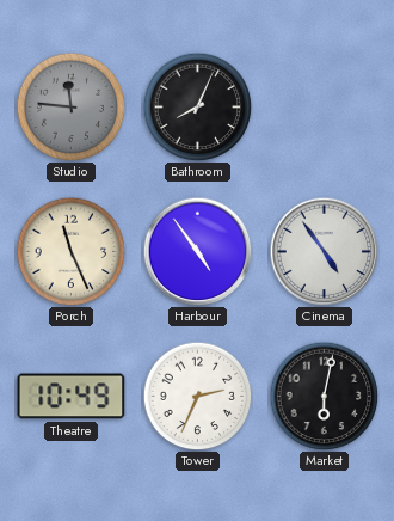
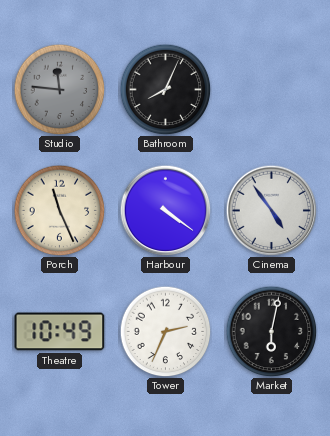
Harbour: 4:54 -> 4:21 (165, 210)
